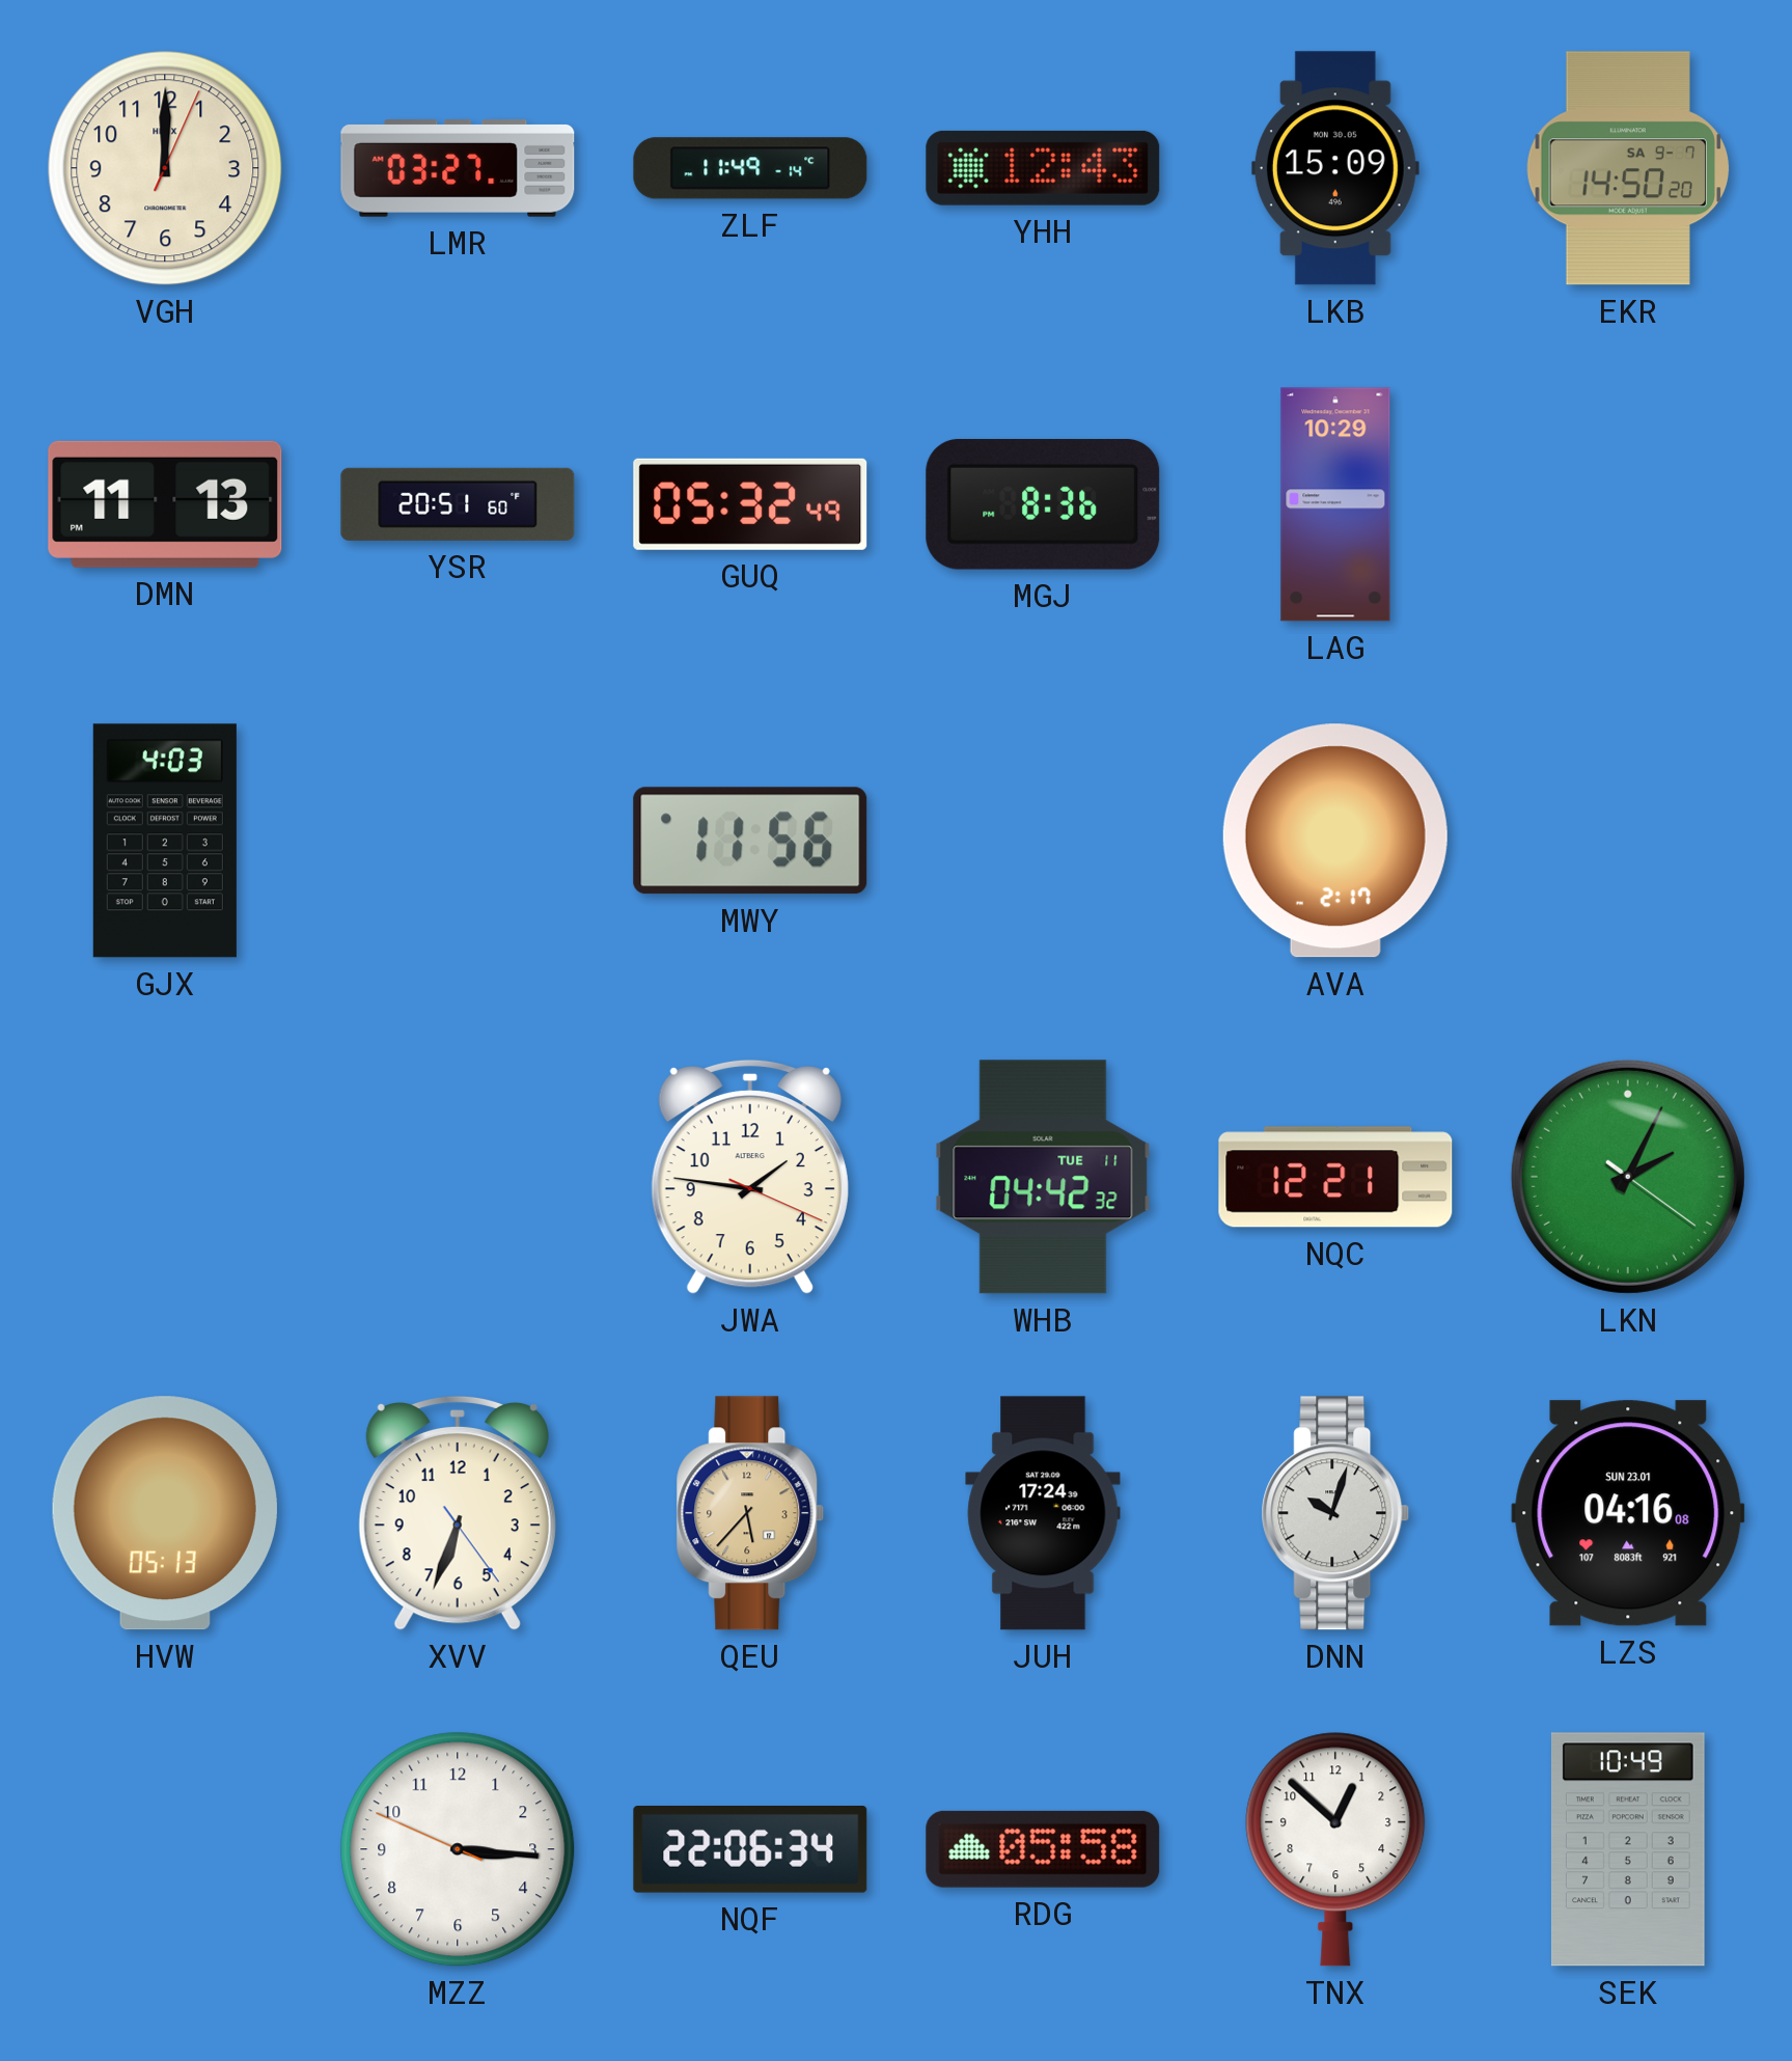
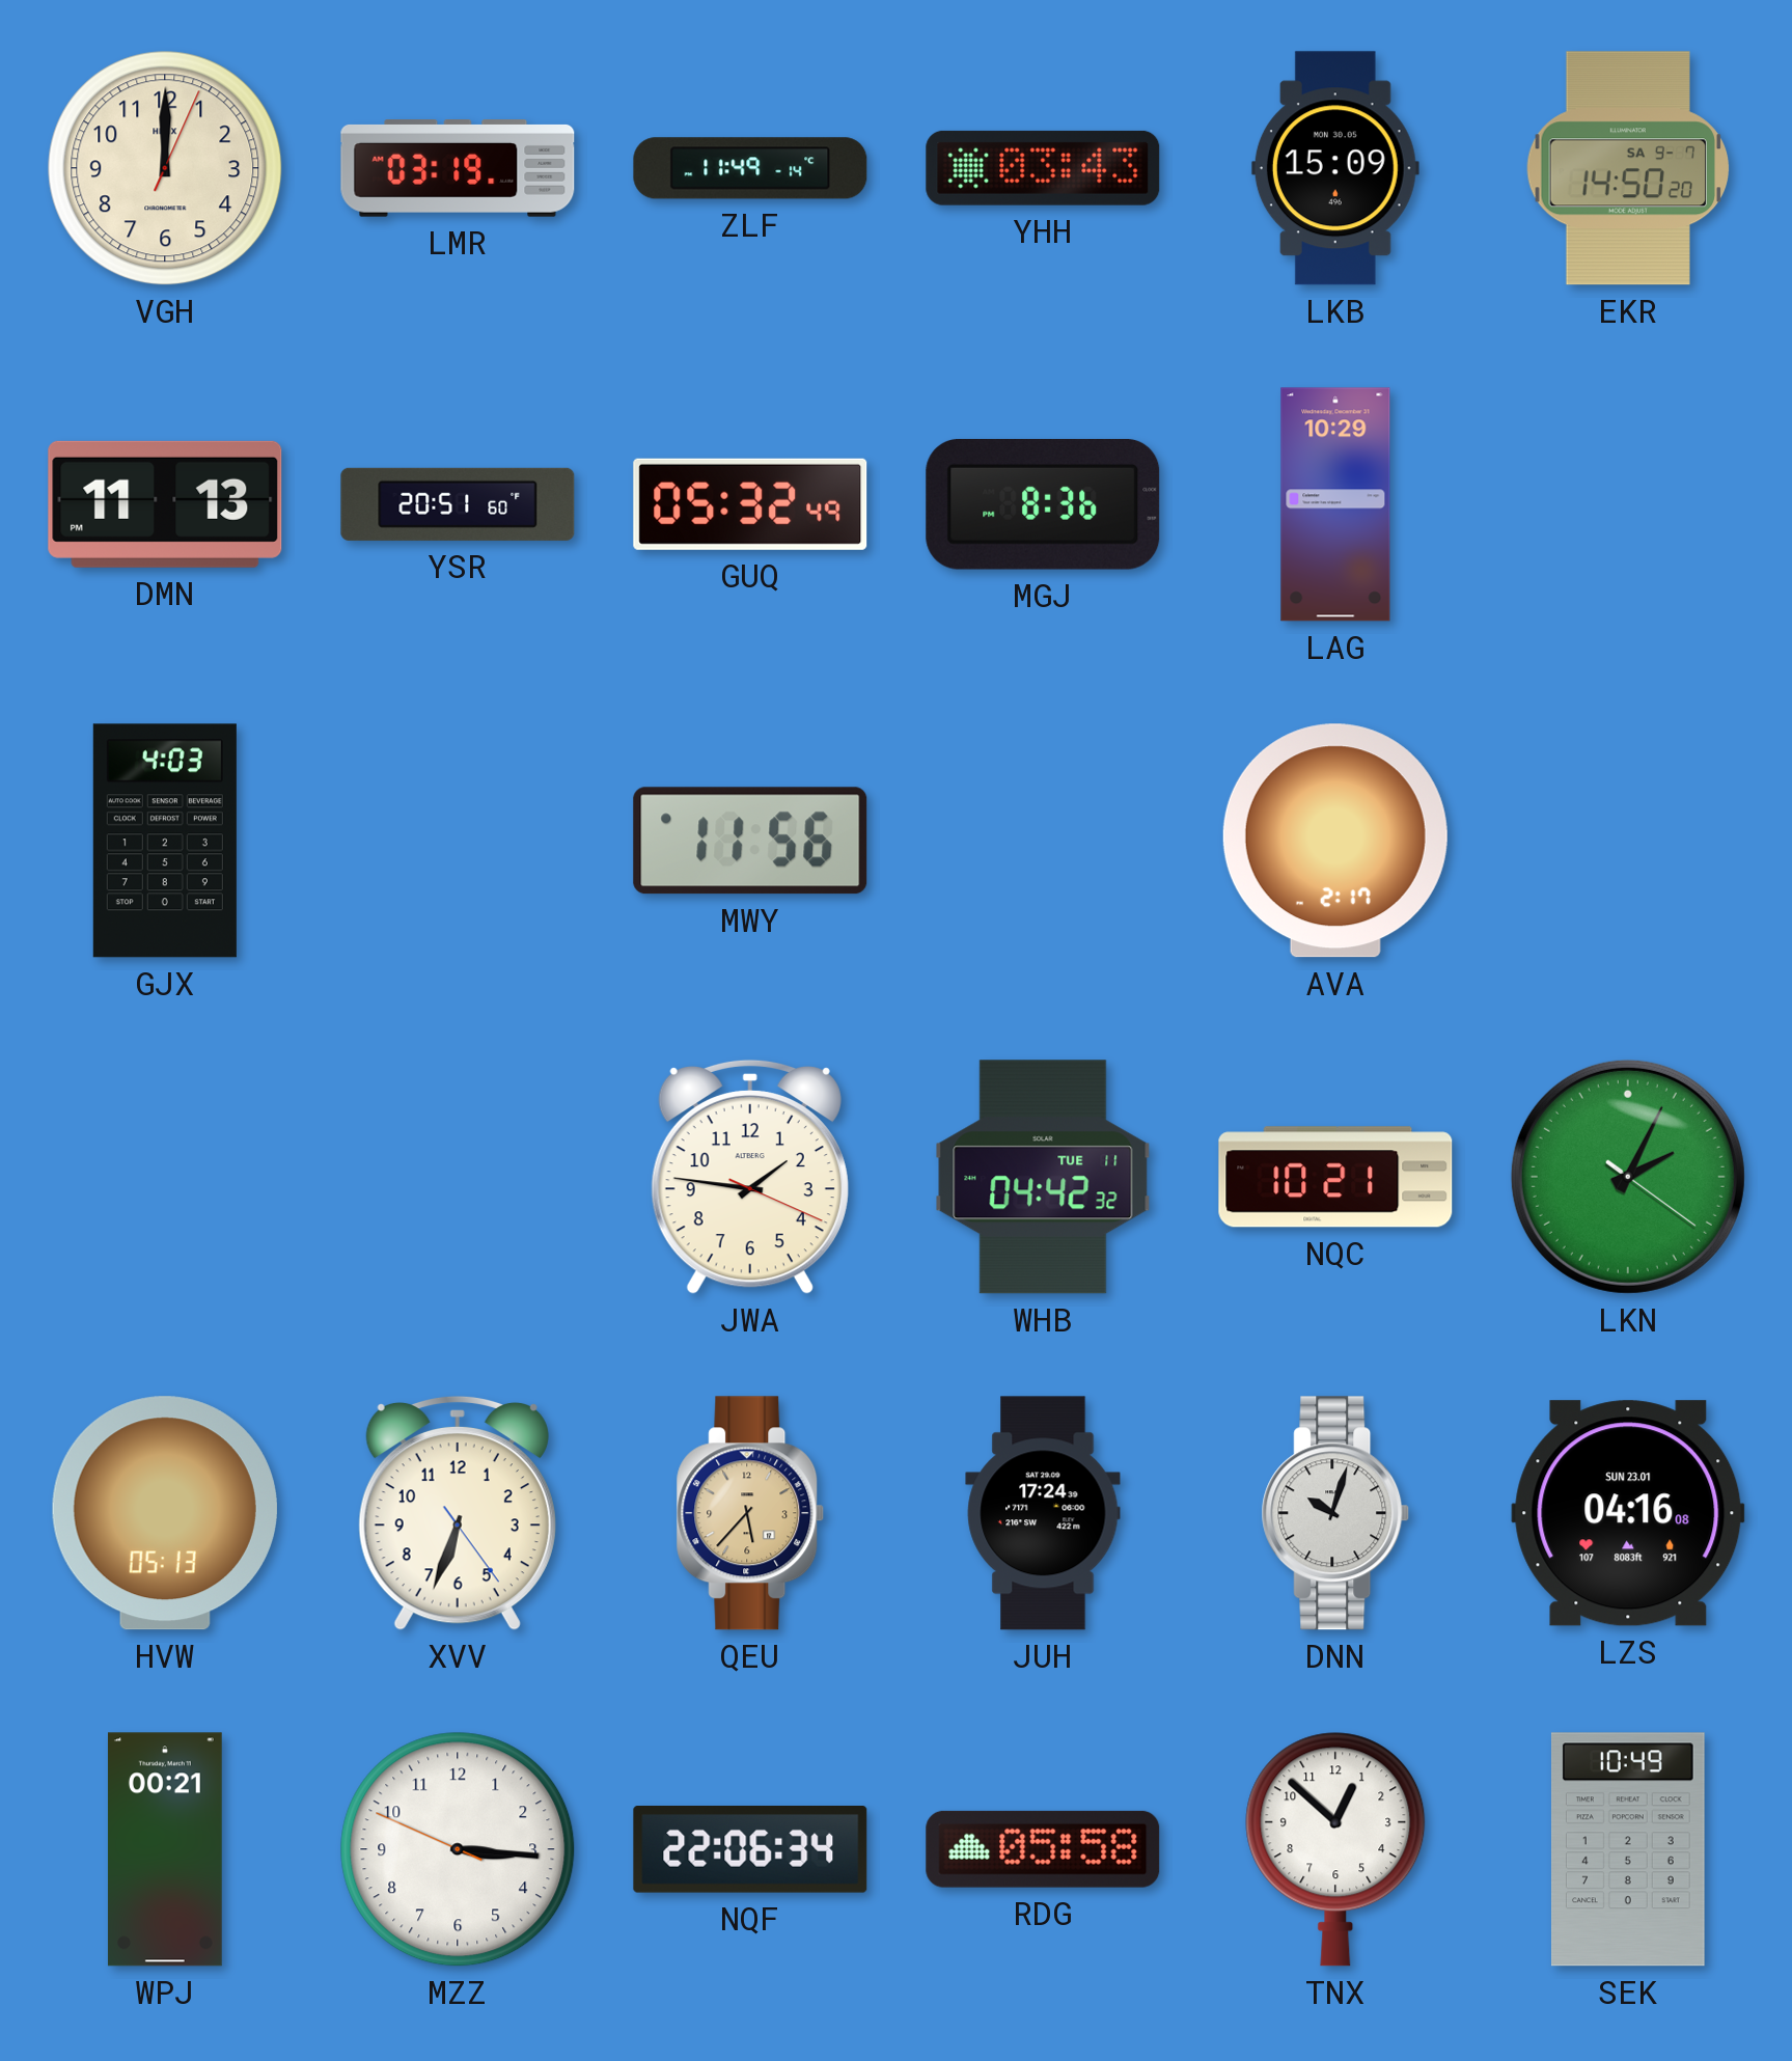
LMR: 03:27 -> 03:19 (458, 169)
YHH: 12:43 -> 03:43 (1043, 168)
NQC: 12:21 -> 10:21 (1335, 1177)
WPJ: none -> 00:21 (165, 1849)
